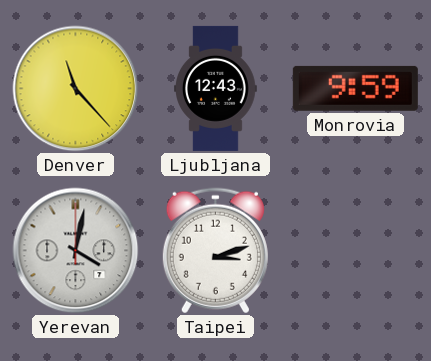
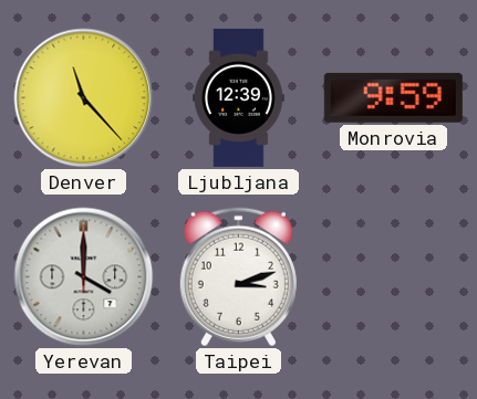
Ljubljana: 12:43 -> 12:39 (239, 97)
Yerevan: 4:02 -> 4:00 (84, 277)
